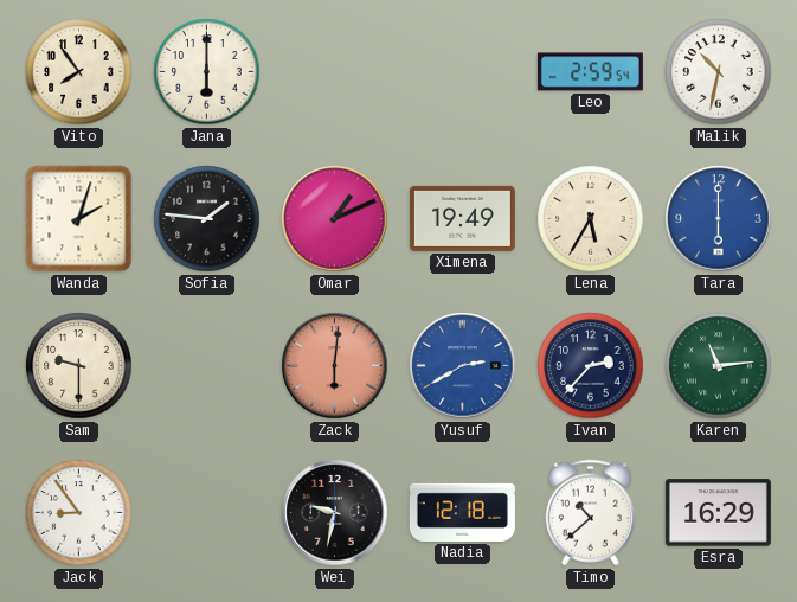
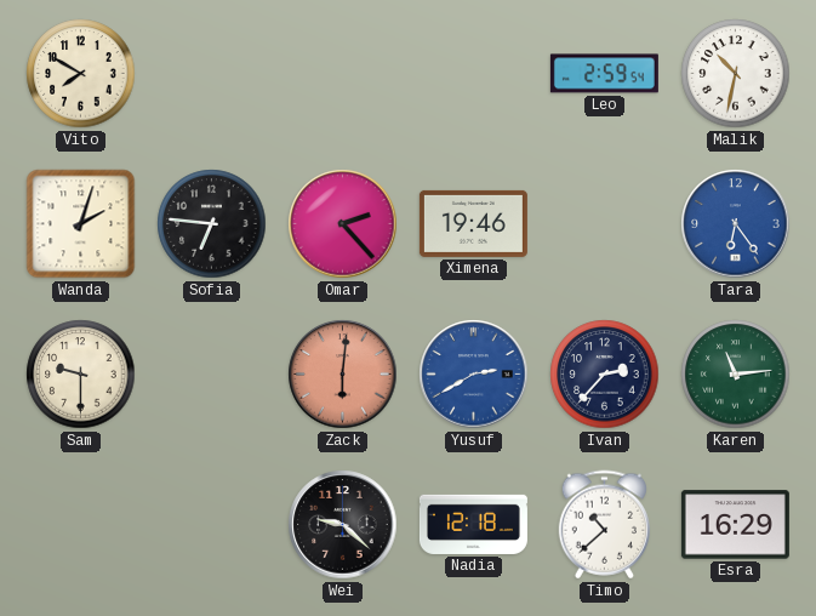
Vito: 7:54 -> 7:50 (81, 74)
Jana: 6:00 -> none (207, 72)
Sofia: 1:46 -> 6:46 (212, 224)
Omar: 1:11 -> 2:23 (343, 224)
Ximena: 19:49 -> 19:46 (473, 223)
Lena: 5:35 -> none (591, 219)
Tara: 6:00 -> 6:24 (736, 224)
Jack: 8:54 -> none (79, 513)
Wei: 9:32 -> 9:22 (343, 525)
